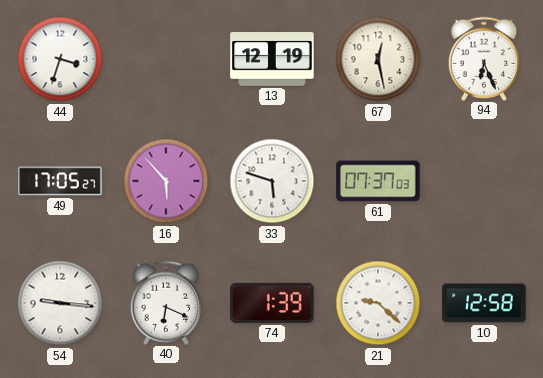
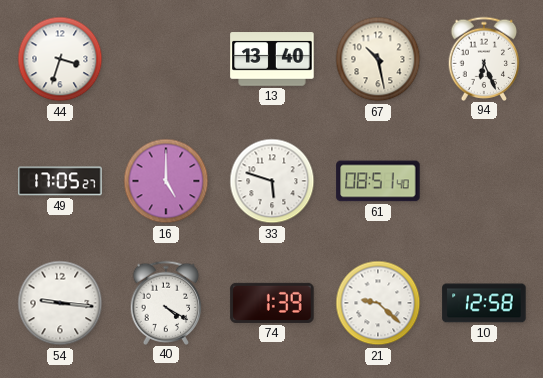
13: 12:19 -> 13:40 (272, 59)
67: 12:28 -> 10:28 (378, 59)
16: 5:53 -> 5:00 (166, 181)
61: 07:37 -> 08:51 (378, 181)
40: 6:19 -> 4:20 (166, 302)
